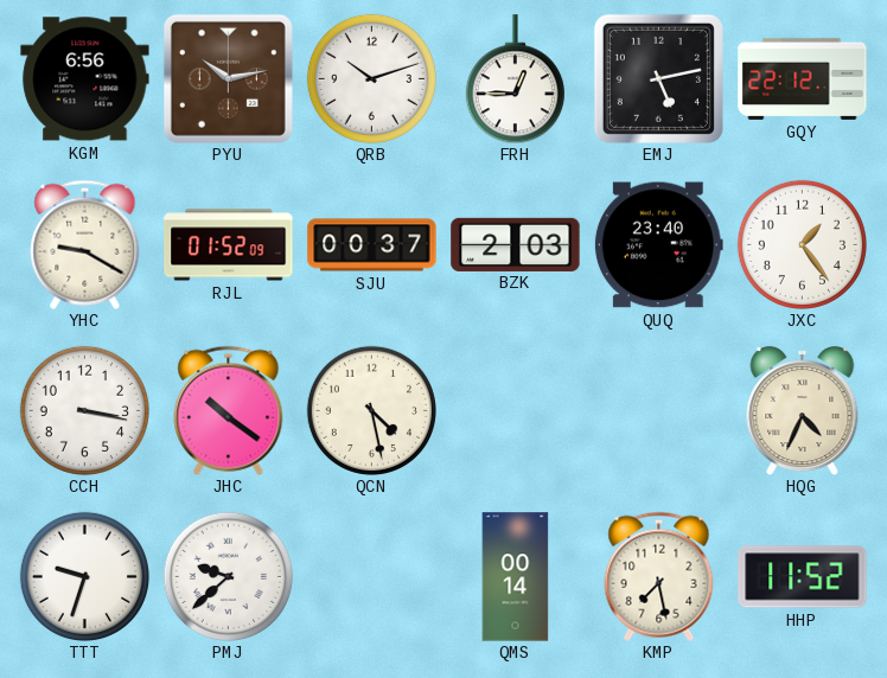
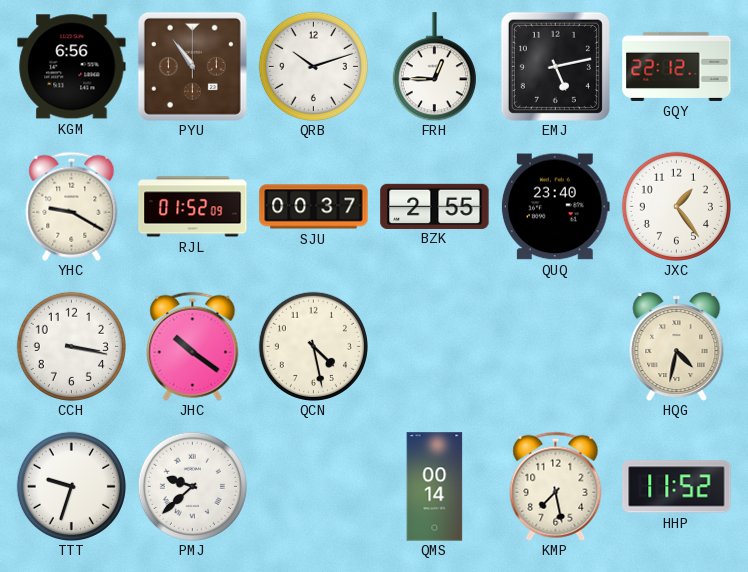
PYU: 10:13 -> 10:54 (192, 66)
BZK: 2:03 -> 2:55 (435, 206)
HQG: 4:34 -> 4:32 (677, 347)
